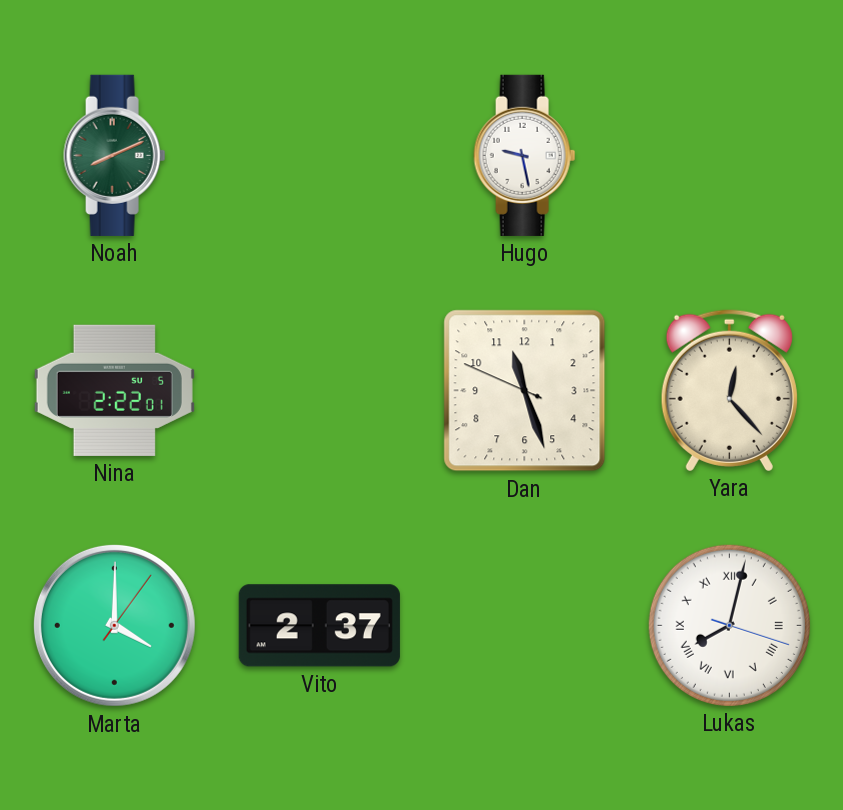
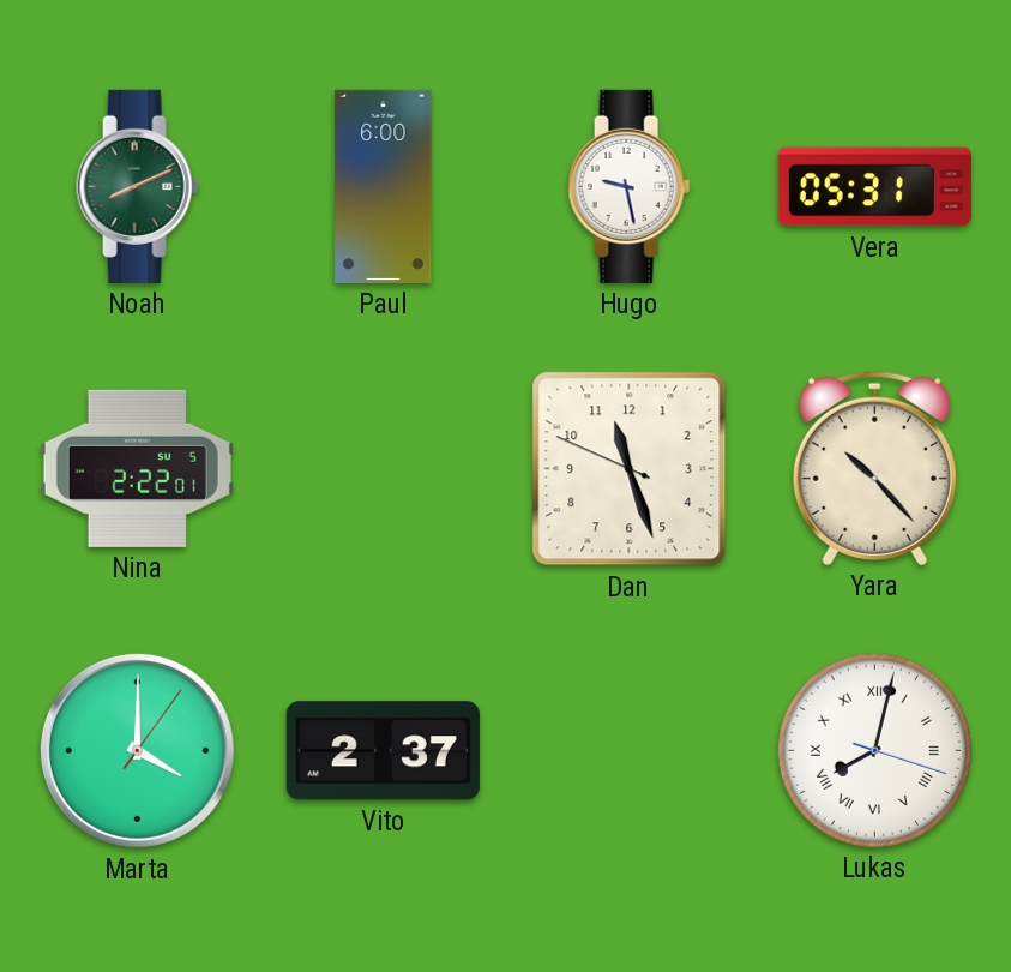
Paul: none -> 6:00 (384, 186)
Vera: none -> 05:31 (874, 187)
Yara: 12:23 -> 10:23 (874, 468)
